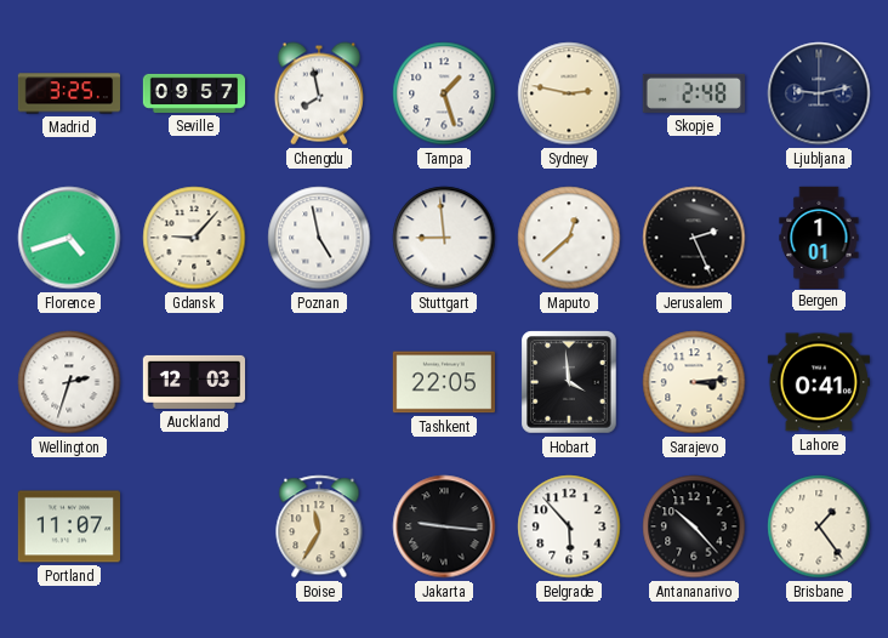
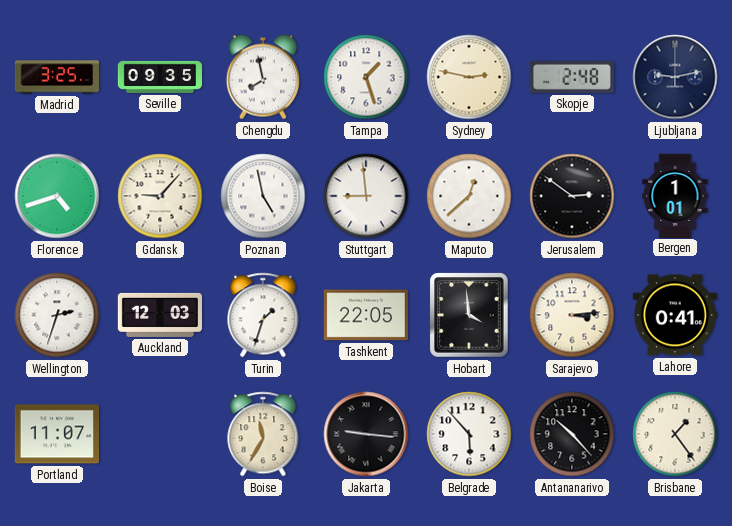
Seville: 09:57 -> 09:35 (160, 77)
Jerusalem: 2:26 -> 2:51 (572, 196)
Turin: none -> 1:33 (263, 315)
